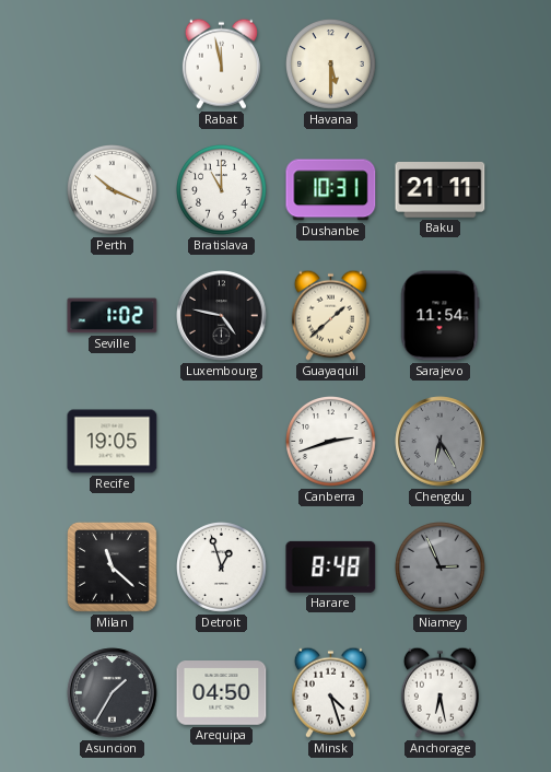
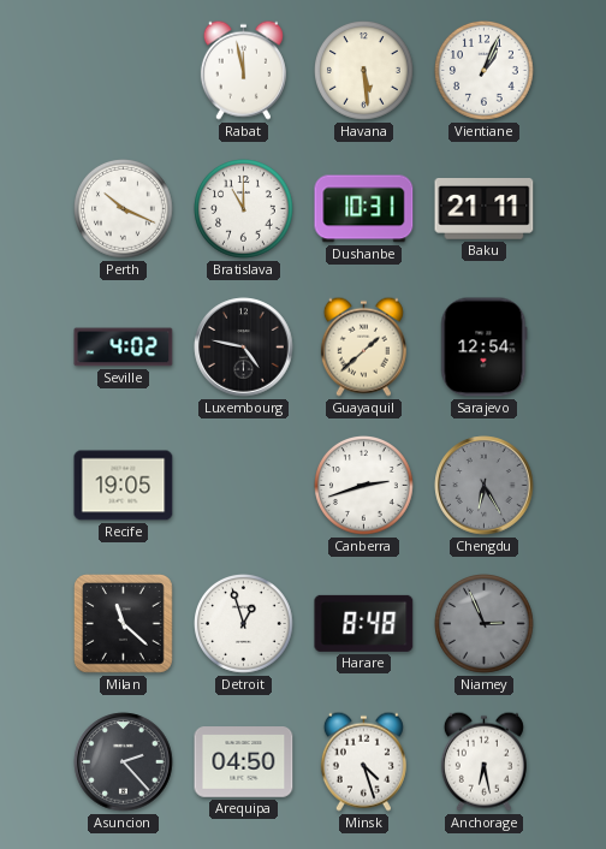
Havana: 5:30 -> 5:29 (364, 71)
Vientiane: none -> 1:04 (485, 71)
Seville: 1:02 -> 4:02 (124, 348)
Sarajevo: 11:54 -> 12:54 (485, 348)
Asuncion: 1:35 -> 2:23 (124, 762)
